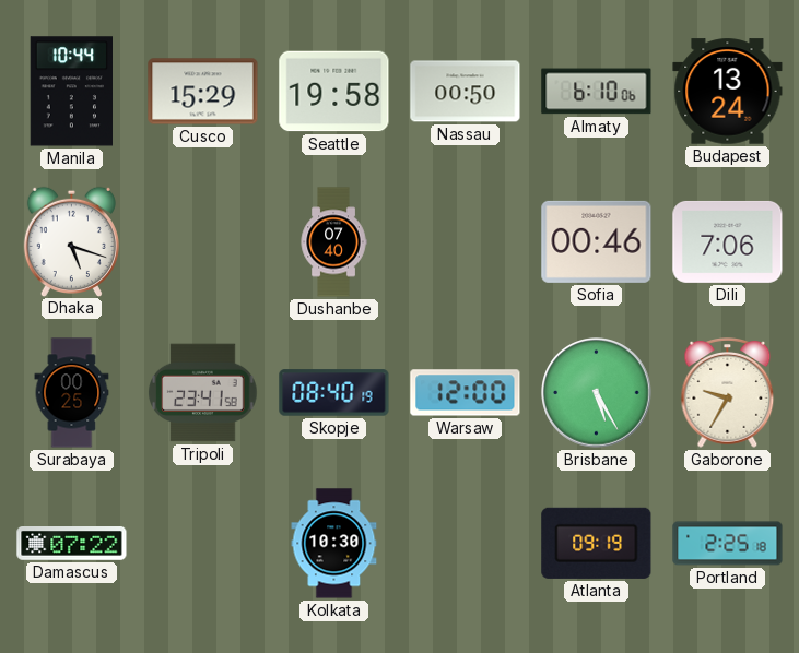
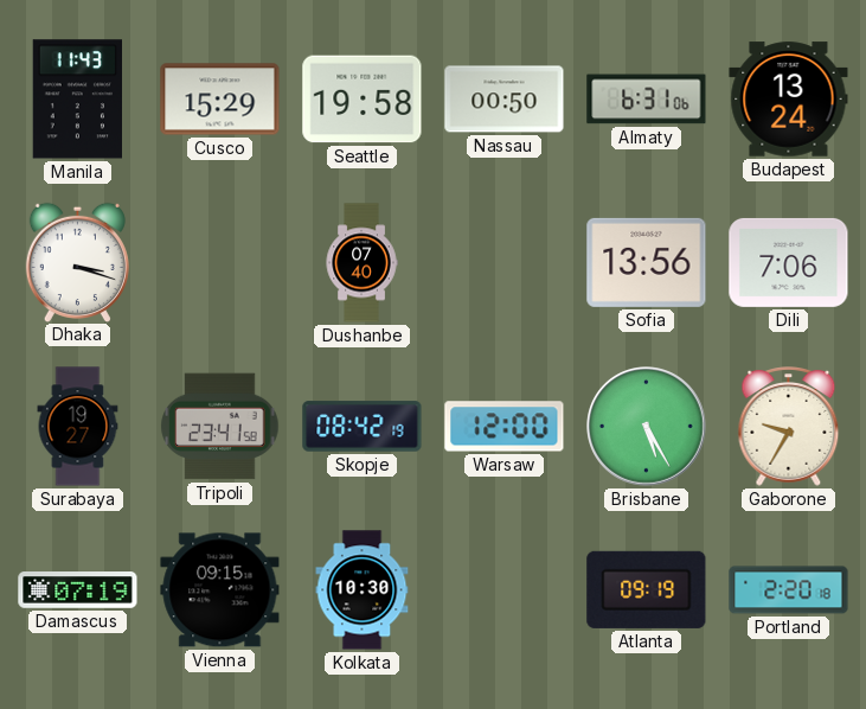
Manila: 10:44 -> 11:43 (78, 100)
Almaty: 6:10 -> 6:31 (647, 100)
Dhaka: 5:18 -> 3:18 (77, 262)
Sofia: 00:46 -> 13:56 (647, 262)
Surabaya: 00:25 -> 19:27 (78, 427)
Skopje: 08:40 -> 08:42 (363, 427)
Damascus: 07:22 -> 07:19 (78, 590)
Vienna: none -> 09:15 (220, 590)
Portland: 2:25 -> 2:20 (789, 590)
